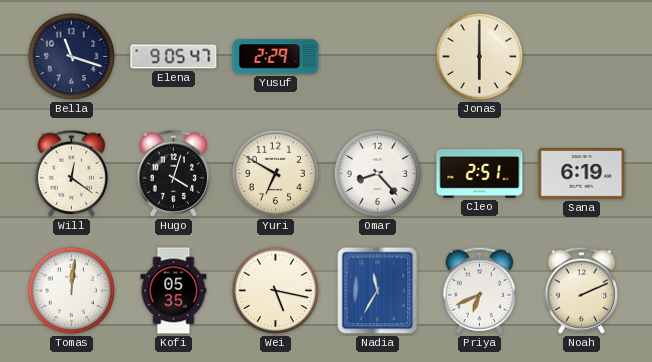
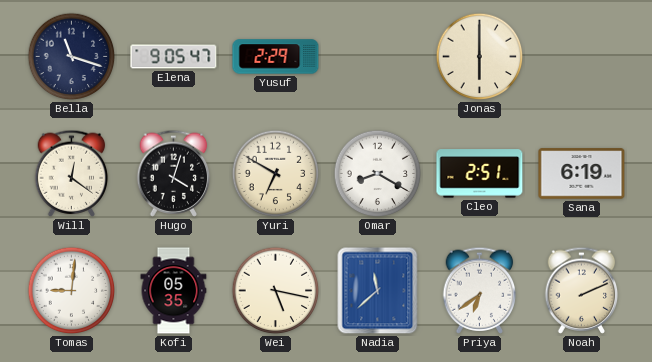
Omar: 8:23 -> 8:20 (378, 174)
Tomas: 12:01 -> 9:01 (72, 291)
Nadia: 11:35 -> 11:38 (378, 291)
Priya: 6:41 -> 6:39 (480, 290)
